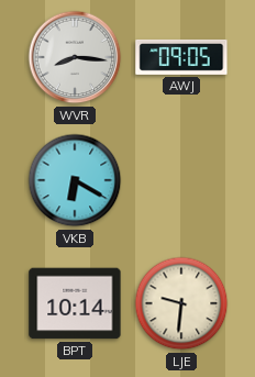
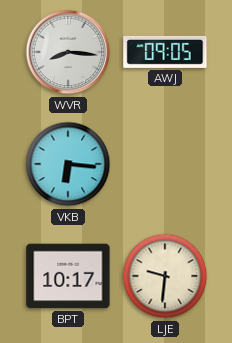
VKB: 6:20 -> 6:16 (68, 164)
BPT: 10:14 -> 10:17 (68, 276)
